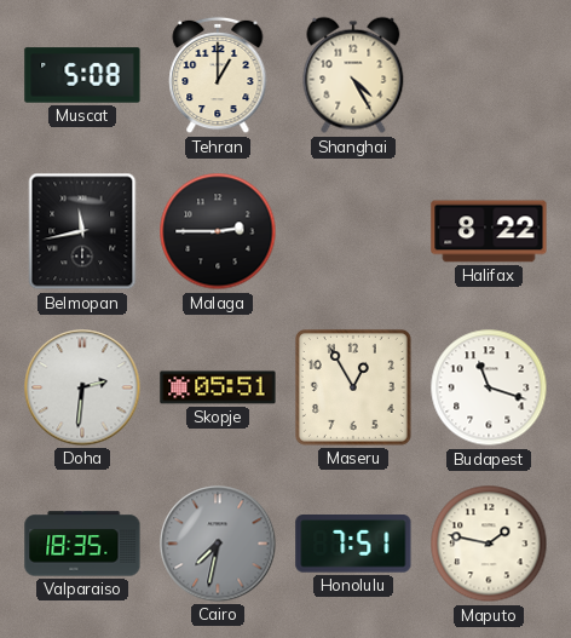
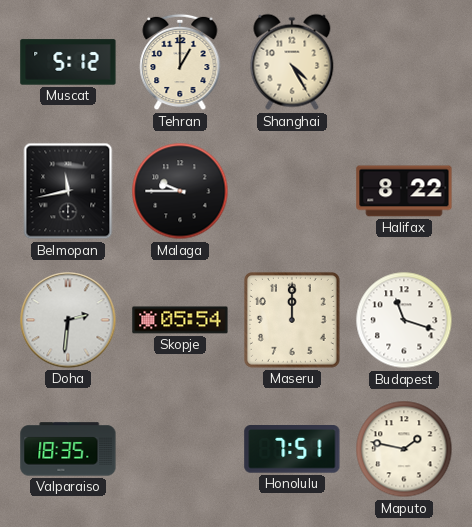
Muscat: 5:08 -> 5:12 (68, 62)
Malaga: 2:45 -> 9:45 (180, 191)
Skopje: 05:51 -> 05:54 (180, 320)
Maseru: 12:55 -> 12:00 (292, 320)
Cairo: 7:32 -> none (218, 544)
